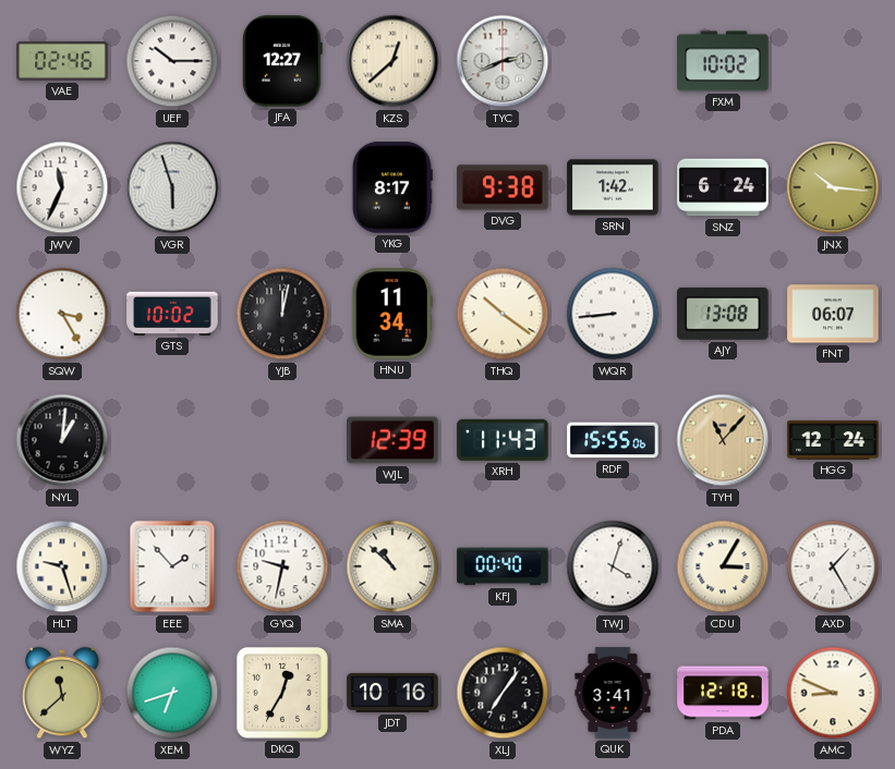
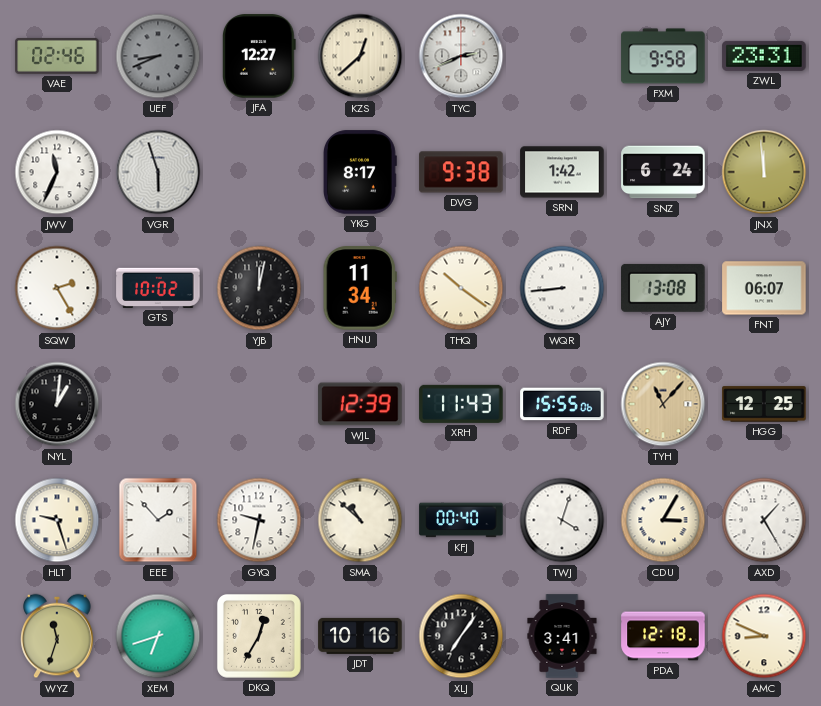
UEF: 10:15 -> 8:41 (158, 56)
UEF dial: white -> grey (158, 56)
FXM: 10:02 -> 9:58 (663, 56)
ZWL: none -> 23:31 (764, 56)
JNX: 10:16 -> 11:59 (764, 172)
SQW: 3:25 -> 2:25 (57, 288)
HGG: 12:24 -> 12:25 (764, 404)
WYZ: 11:38 -> 11:33 (57, 636)
